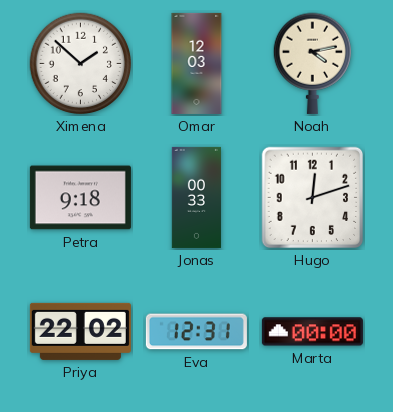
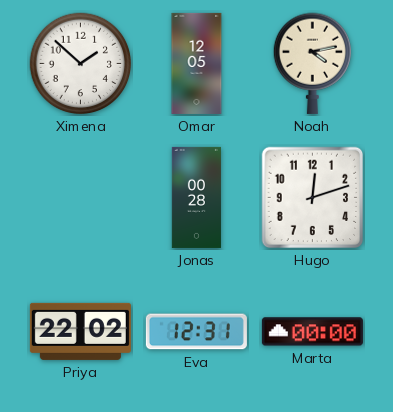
Omar: 12:03 -> 12:05 (197, 63)
Petra: 9:18 -> none (80, 198)
Jonas: 00:33 -> 00:28 (196, 197)
